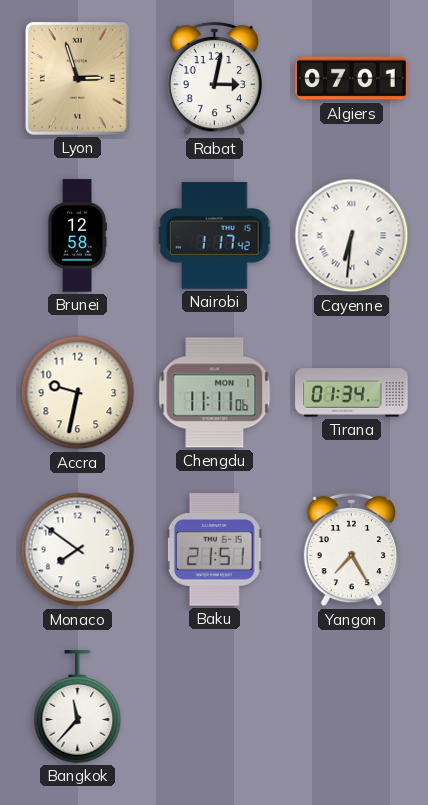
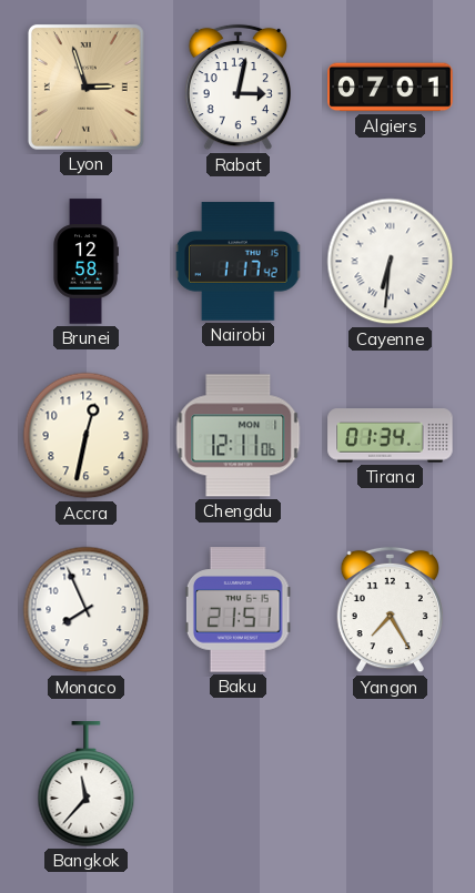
Accra: 9:32 -> 12:32 (87, 436)
Chengdu: 11:11 -> 12:11 (239, 436)
Monaco: 7:51 -> 7:56 (87, 610)
